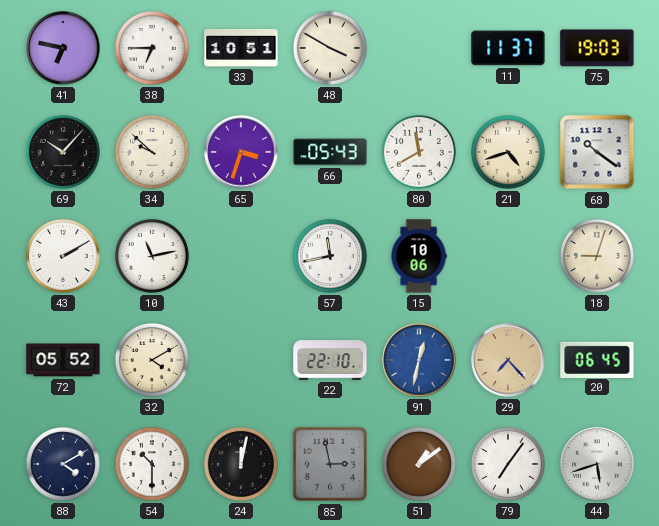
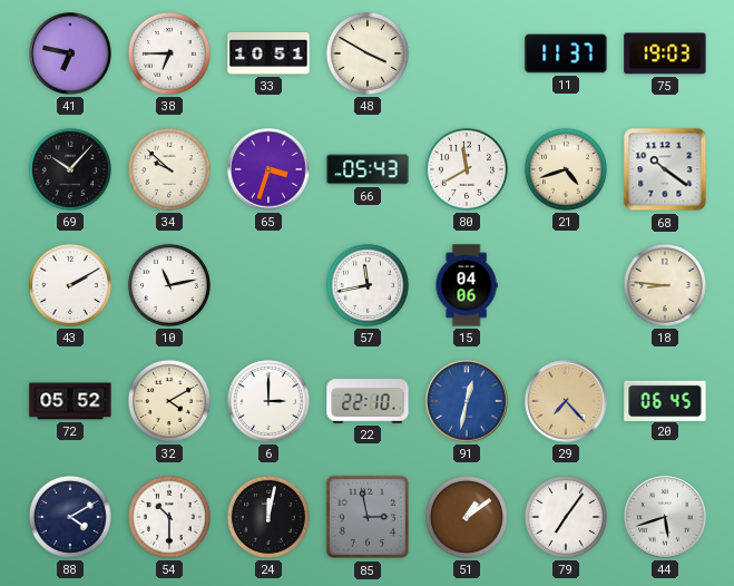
15: 10:06 -> 04:06 (467, 285)
18: 9:03 -> 8:46 (665, 285)
6: none -> 3:00 (268, 401)
